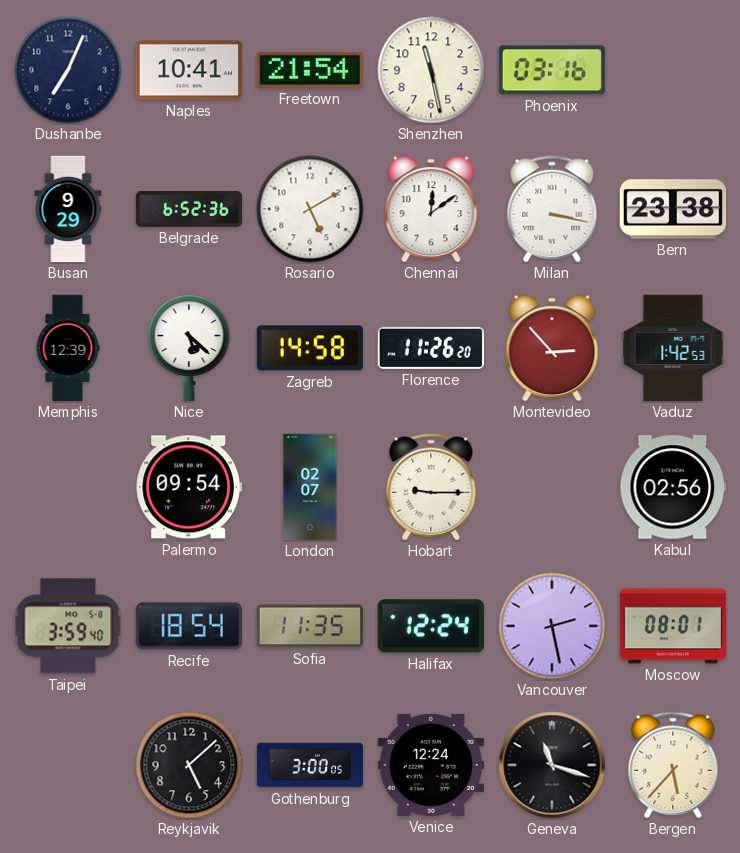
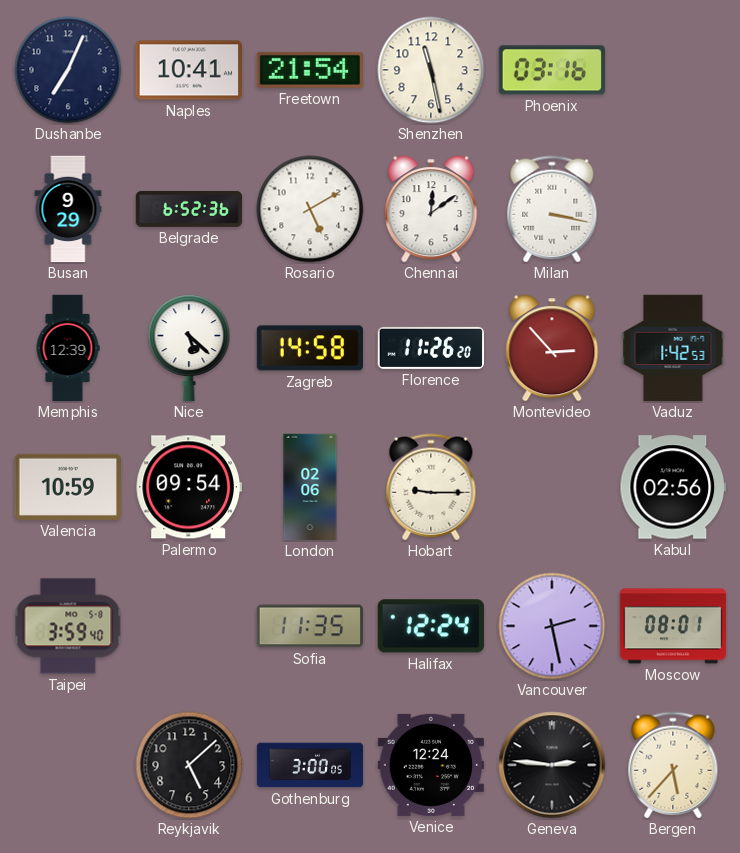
Bern: 23:38 -> none (673, 209)
Valencia: none -> 10:59 (67, 487)
London: 02:07 -> 02:06 (310, 487)
Recife: 18:54 -> none (188, 626)
Geneva: 11:18 -> 2:46 (552, 765)
